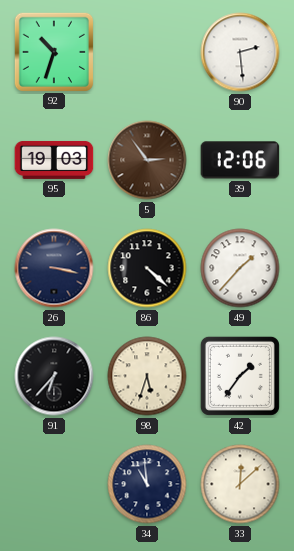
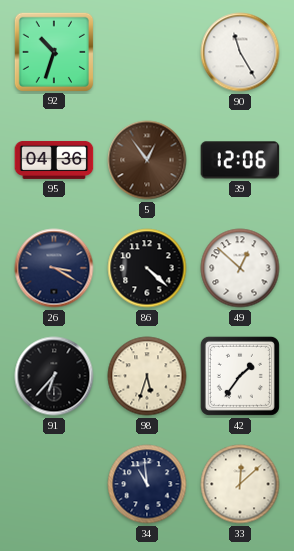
90: 2:29 -> 11:25 (240, 52)
95: 19:03 -> 04:36 (54, 160)
5: 2:54 -> 12:54 (147, 160)
26: 3:17 -> 3:20 (54, 268)
49: 1:37 -> 12:52 (240, 268)
